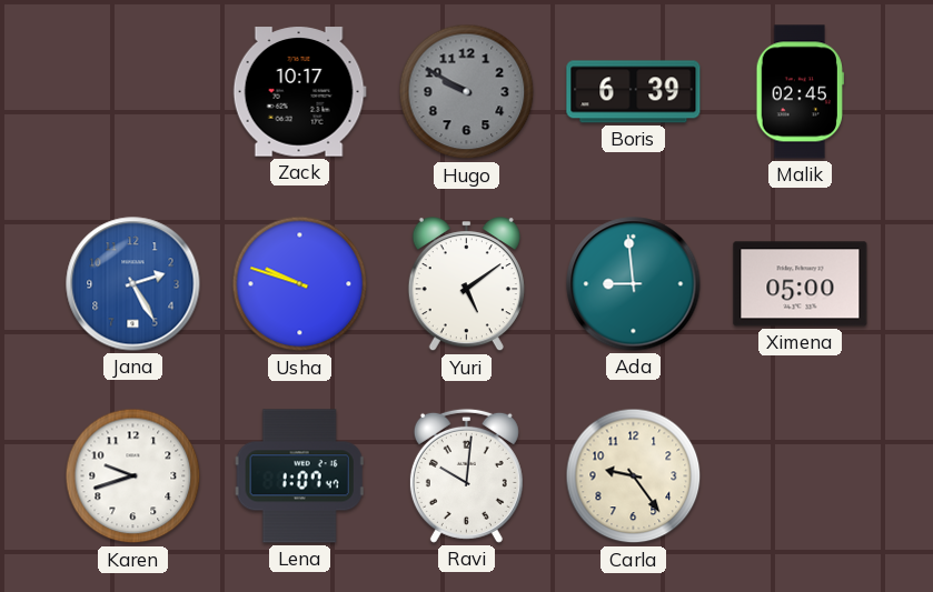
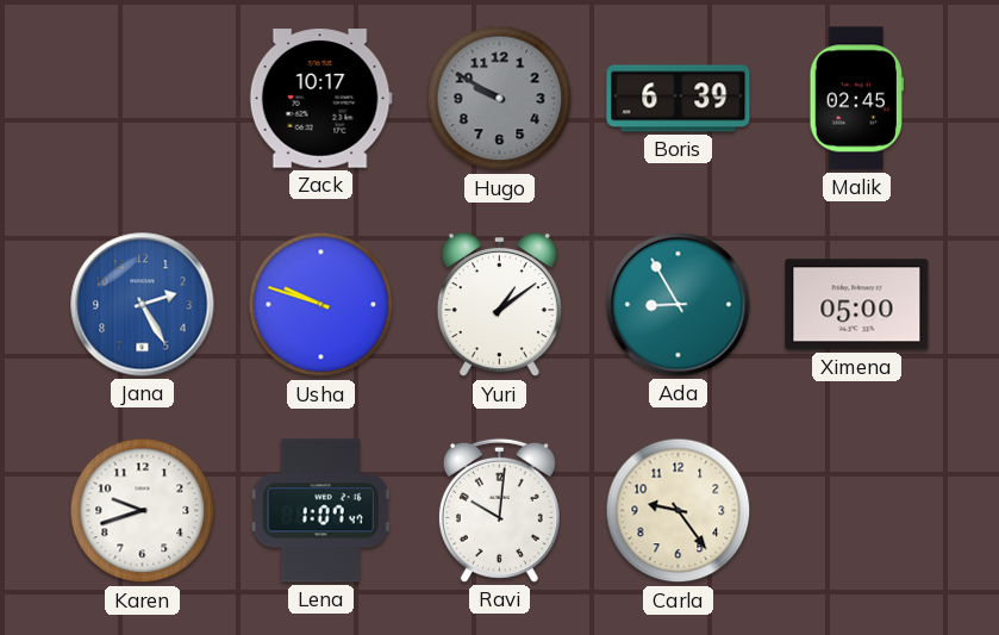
Yuri: 5:09 -> 1:09 (499, 306)
Ada: 8:59 -> 8:55 (679, 305)
